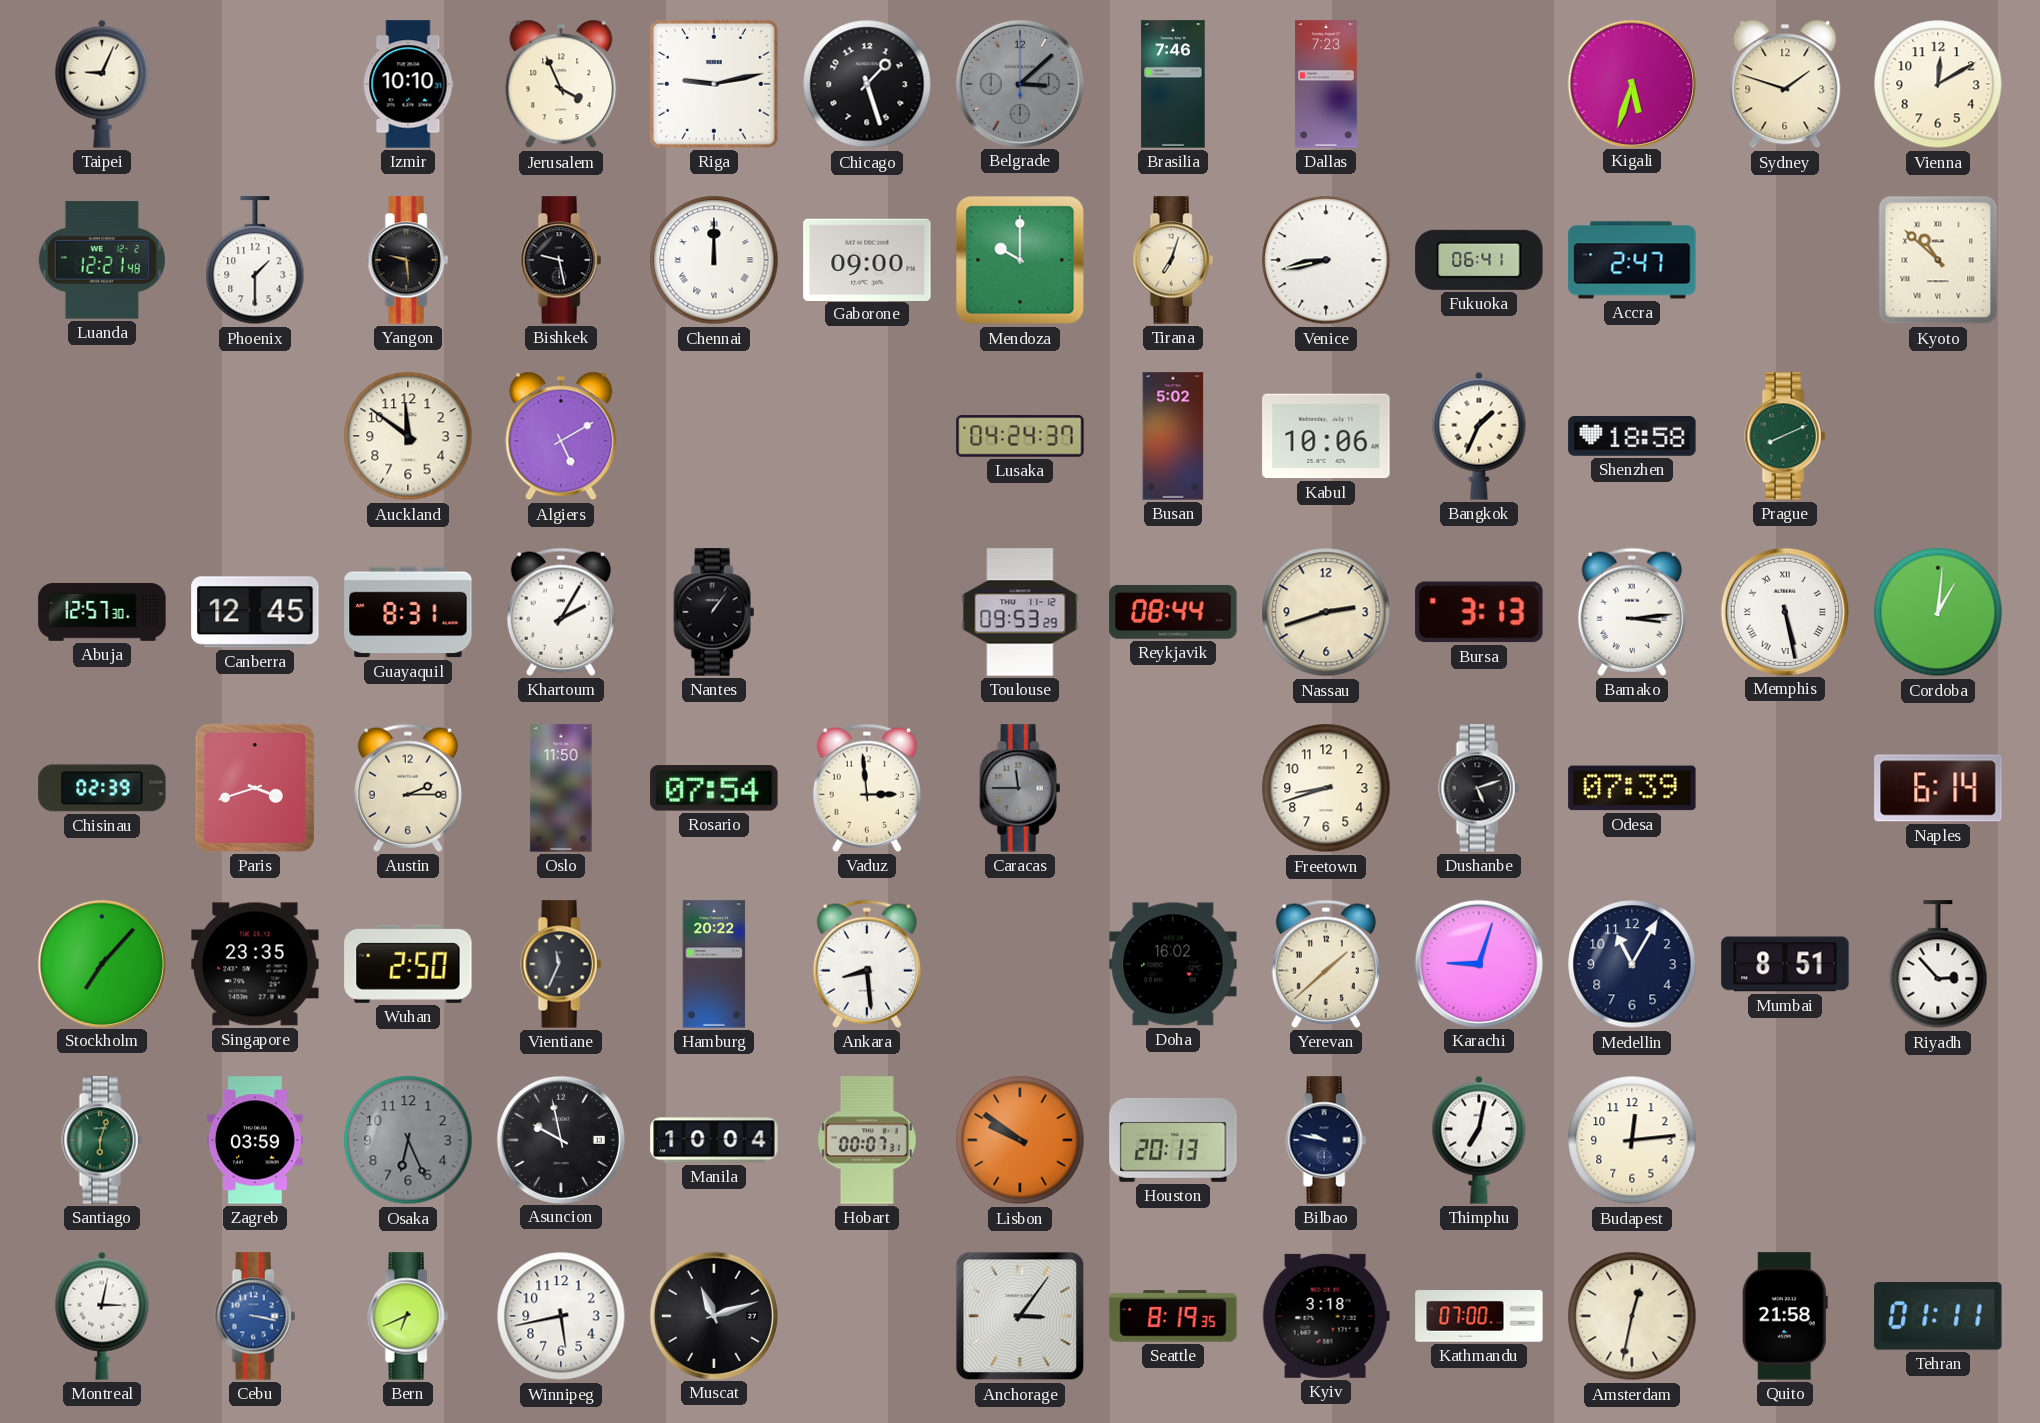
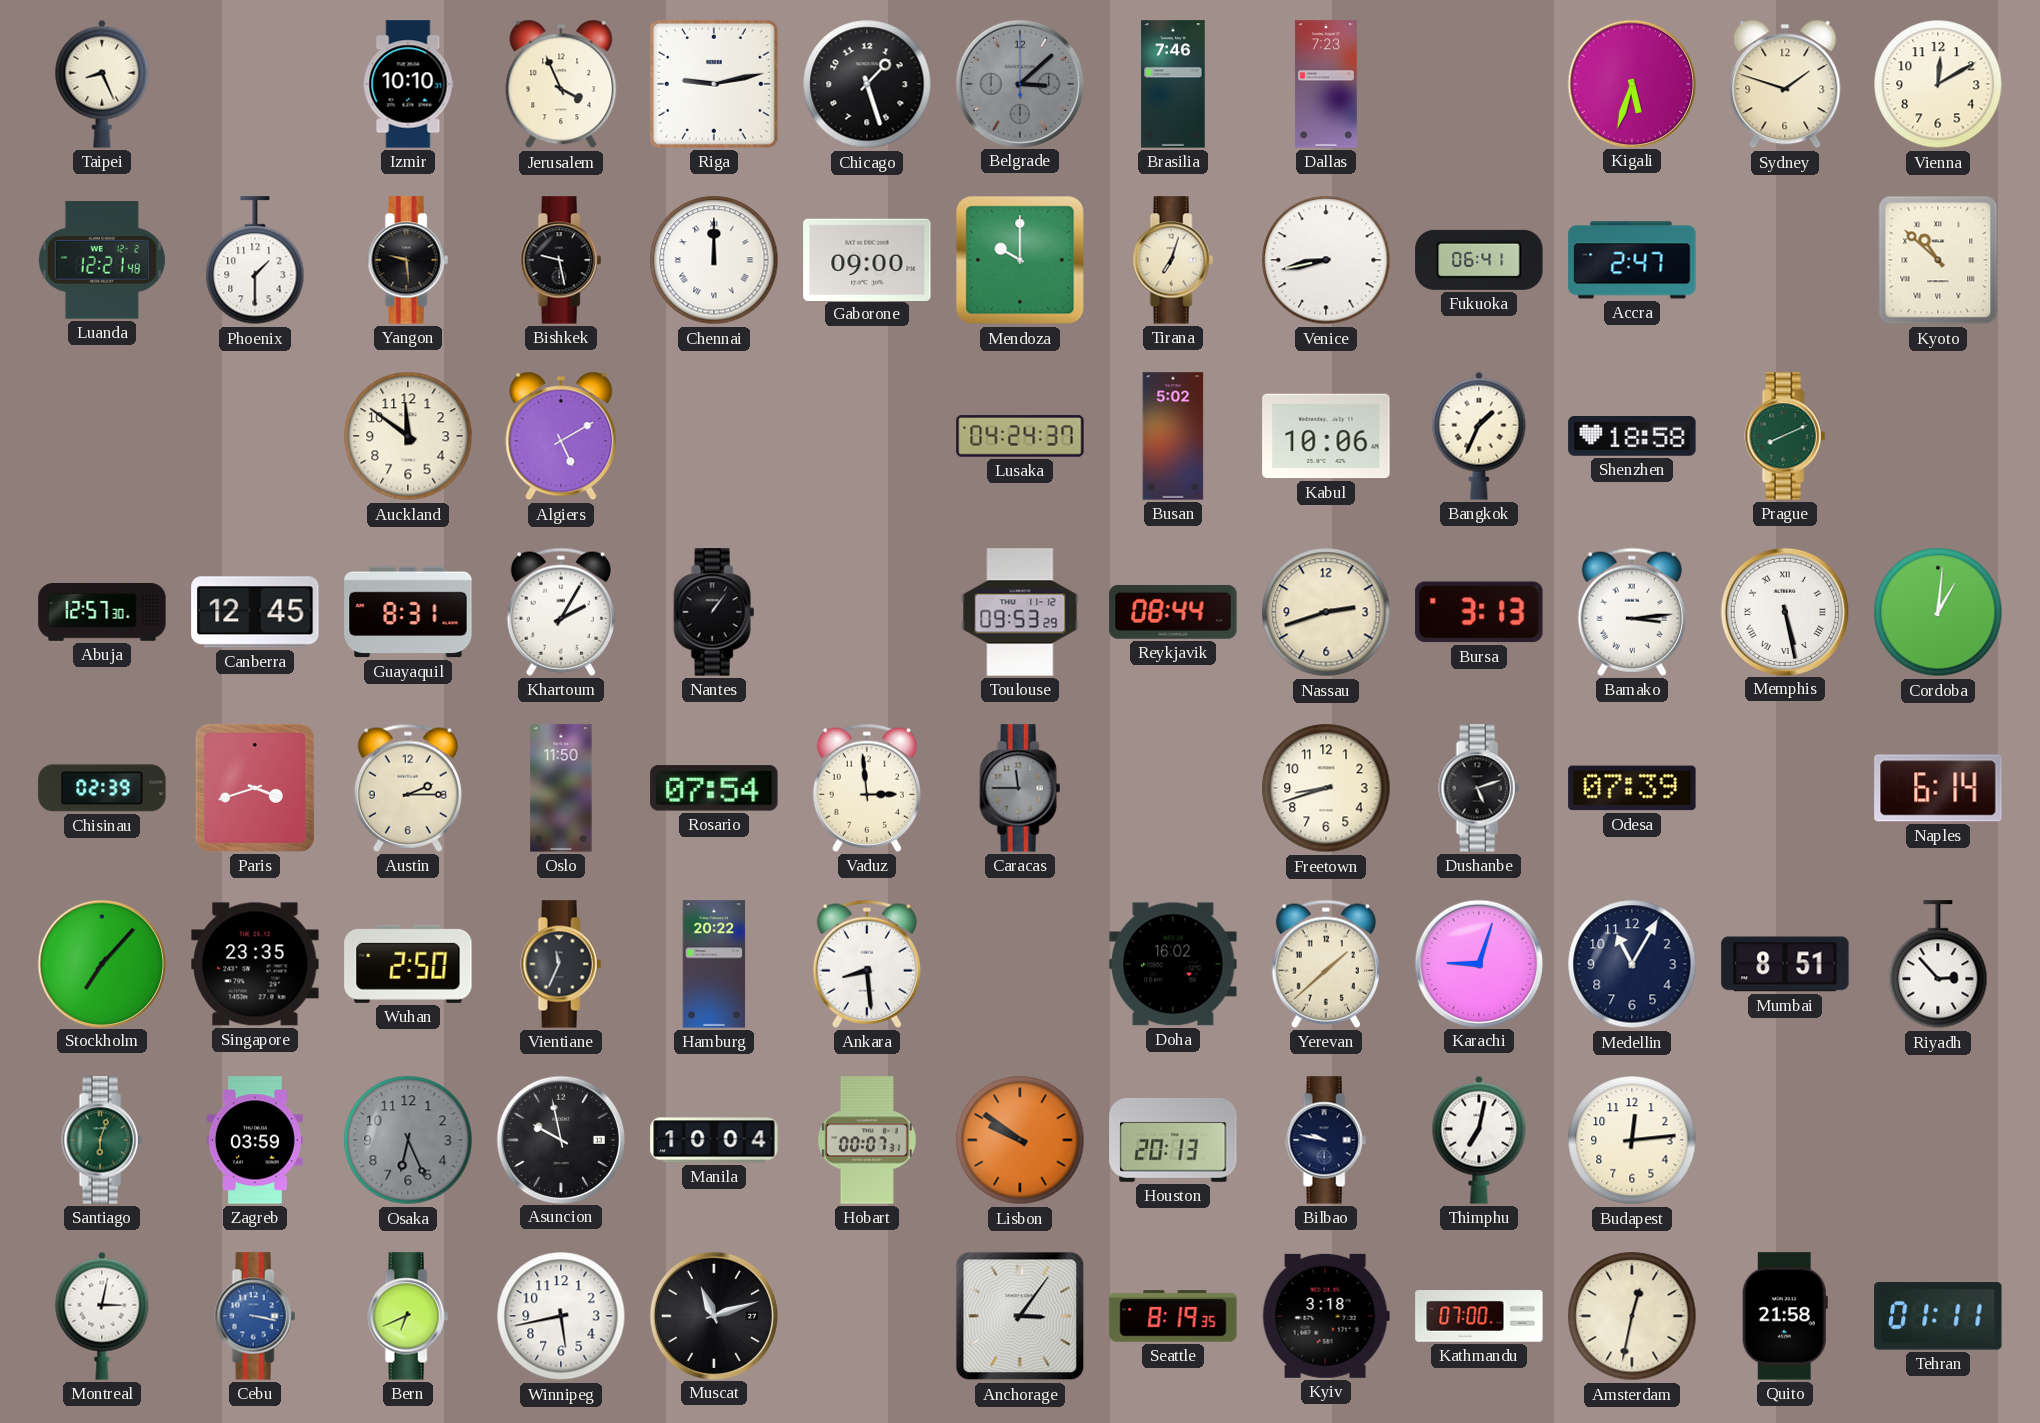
Taipei: 9:04 -> 8:26 (102, 84)
